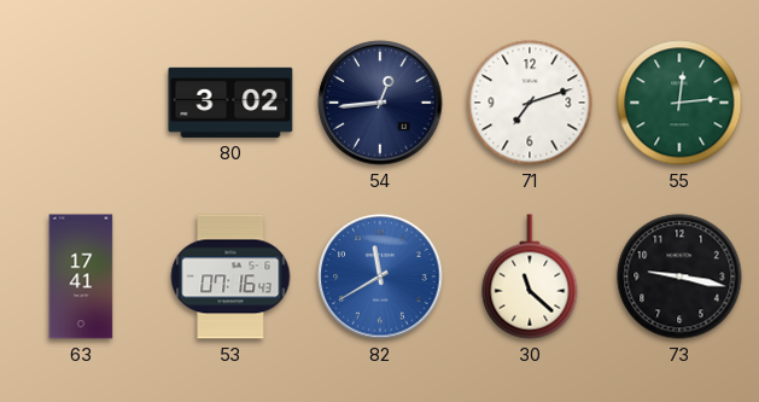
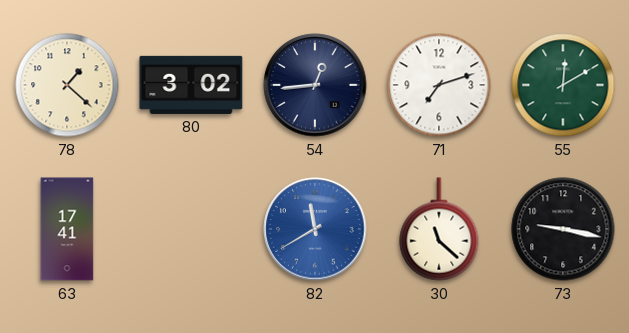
78: none -> 1:22 (67, 85)
55: 12:14 -> 12:10 (563, 85)
53: 07:16 -> none (230, 276)
